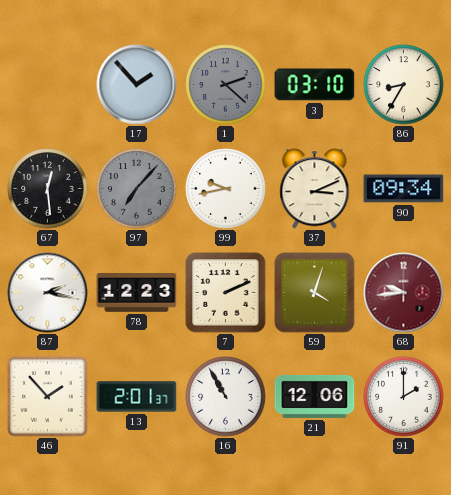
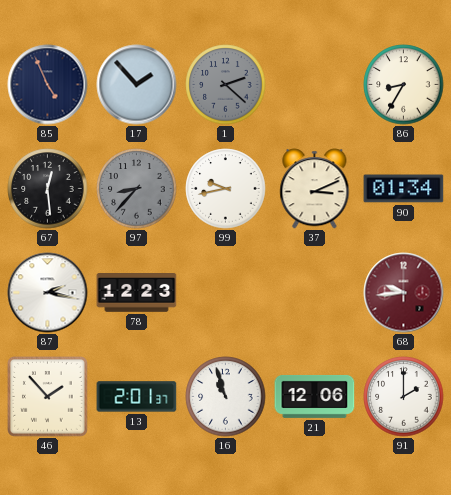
85: none -> 4:56 (48, 85)
3: 03:10 -> none (315, 85)
97: 7:07 -> 8:37 (137, 189)
90: 09:34 -> 01:34 (404, 189)
7: 2:11 -> none (226, 293)
59: 4:03 -> none (315, 293)
16: 10:55 -> 10:57 (226, 397)
